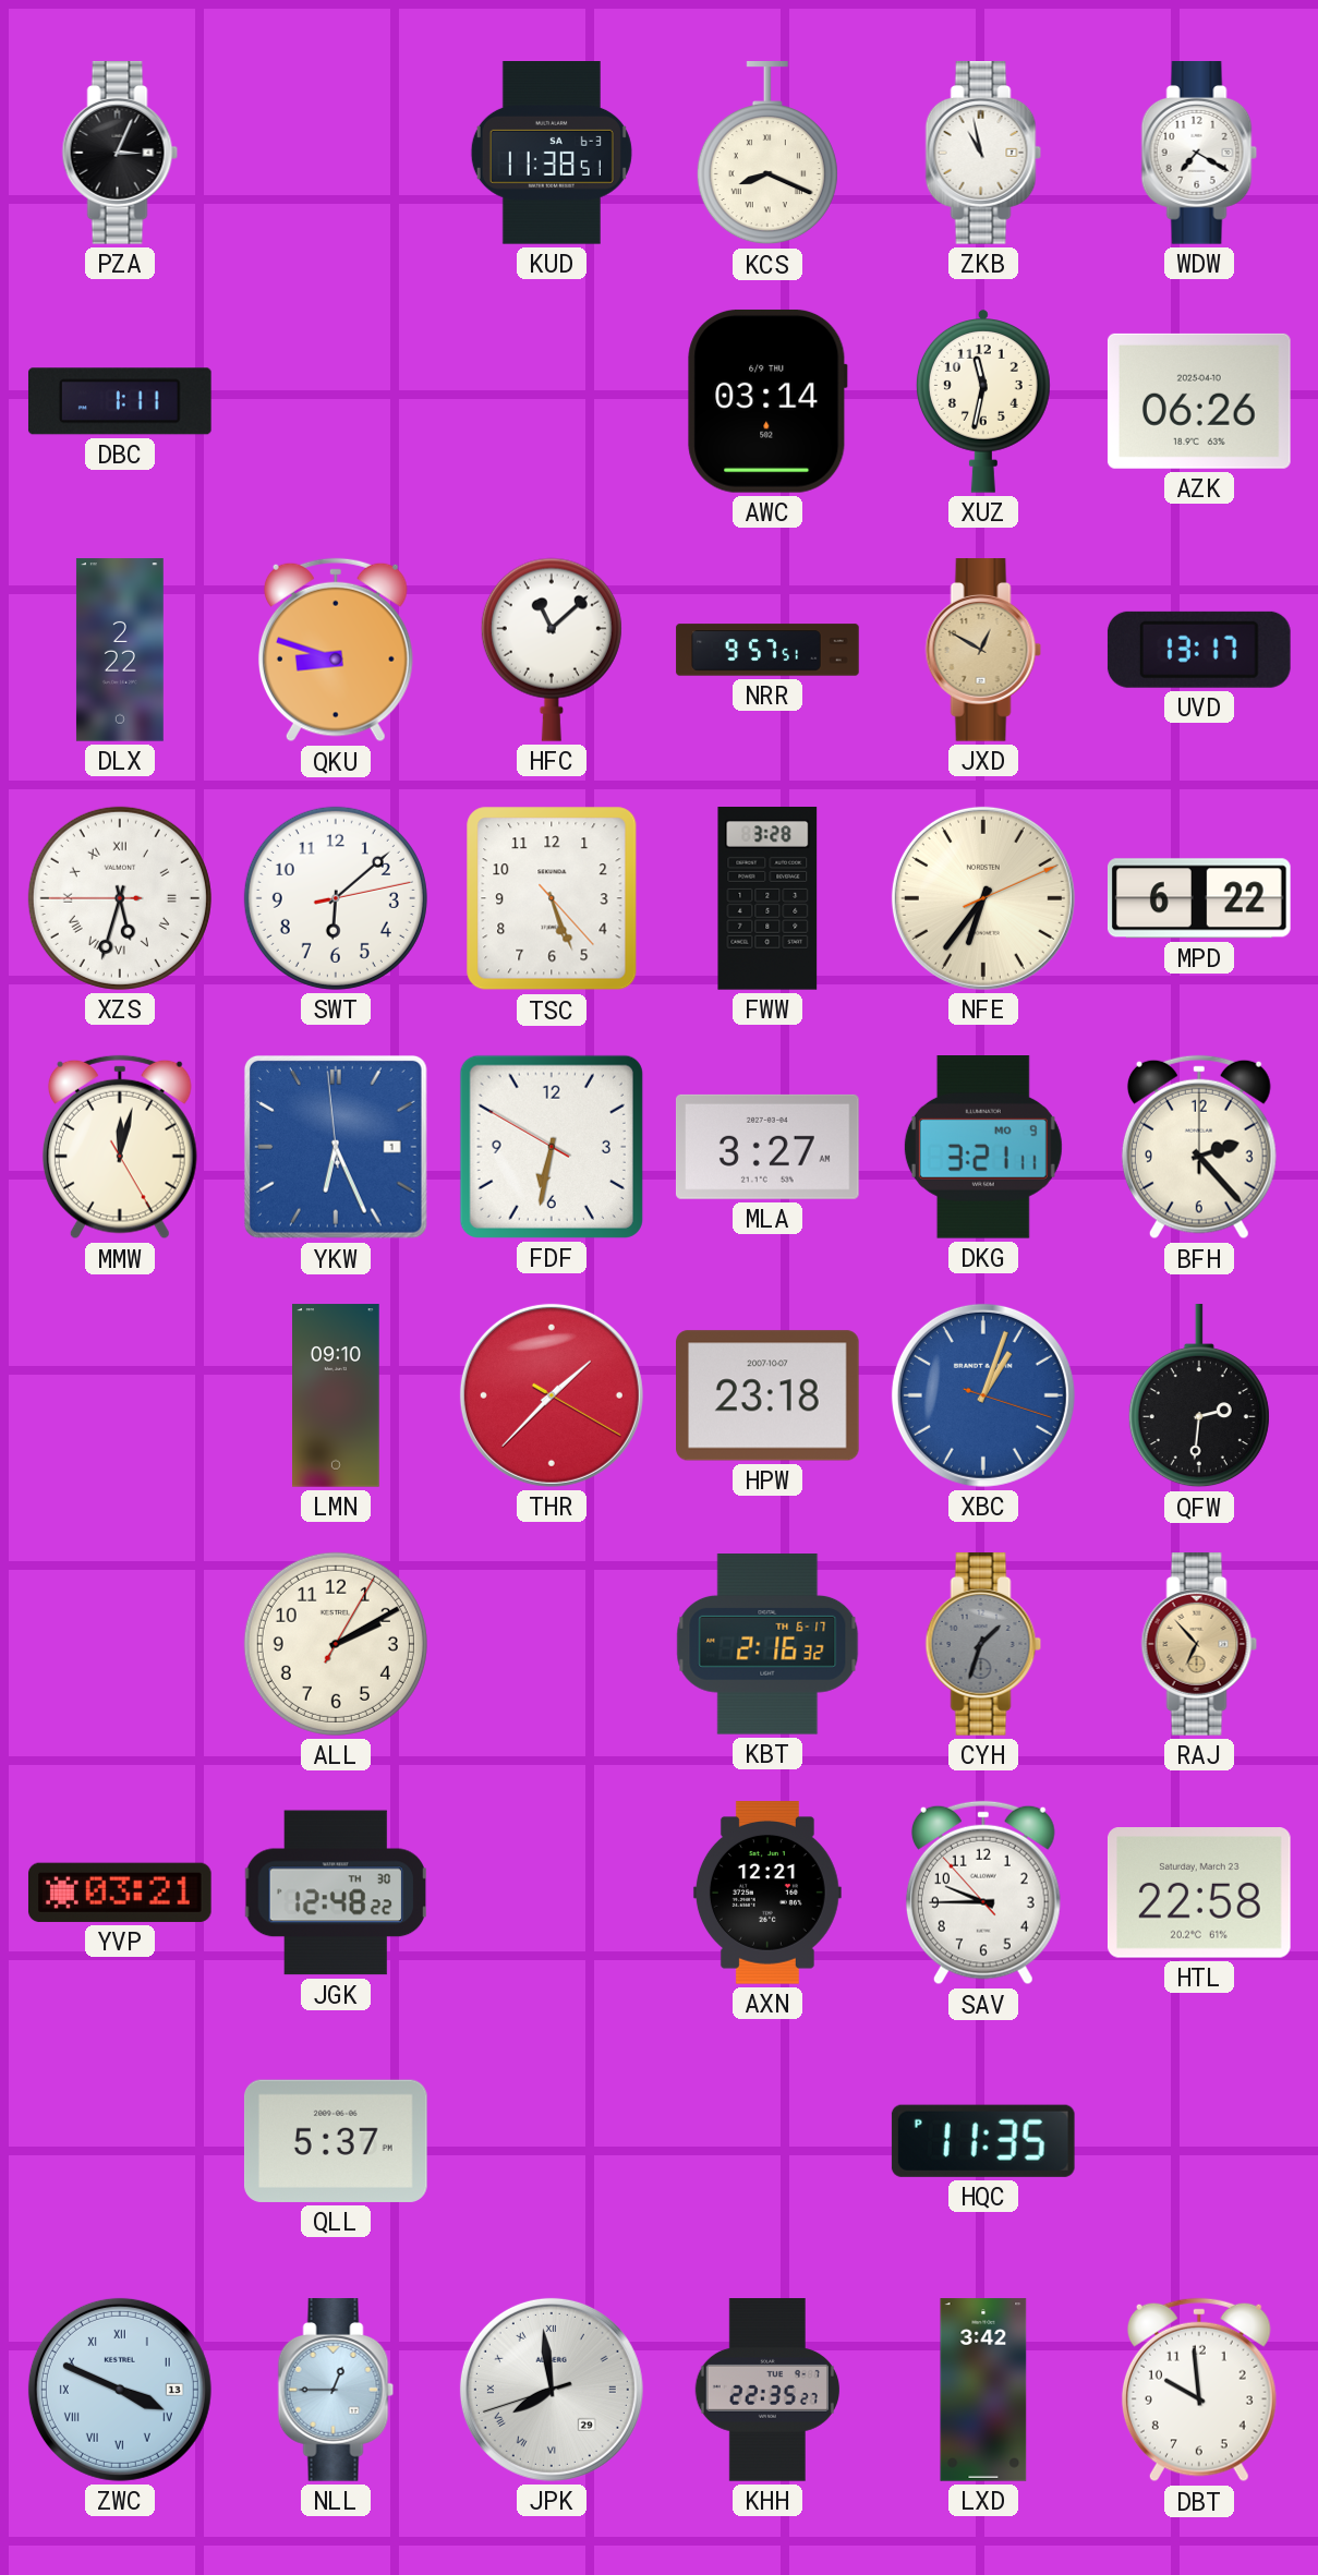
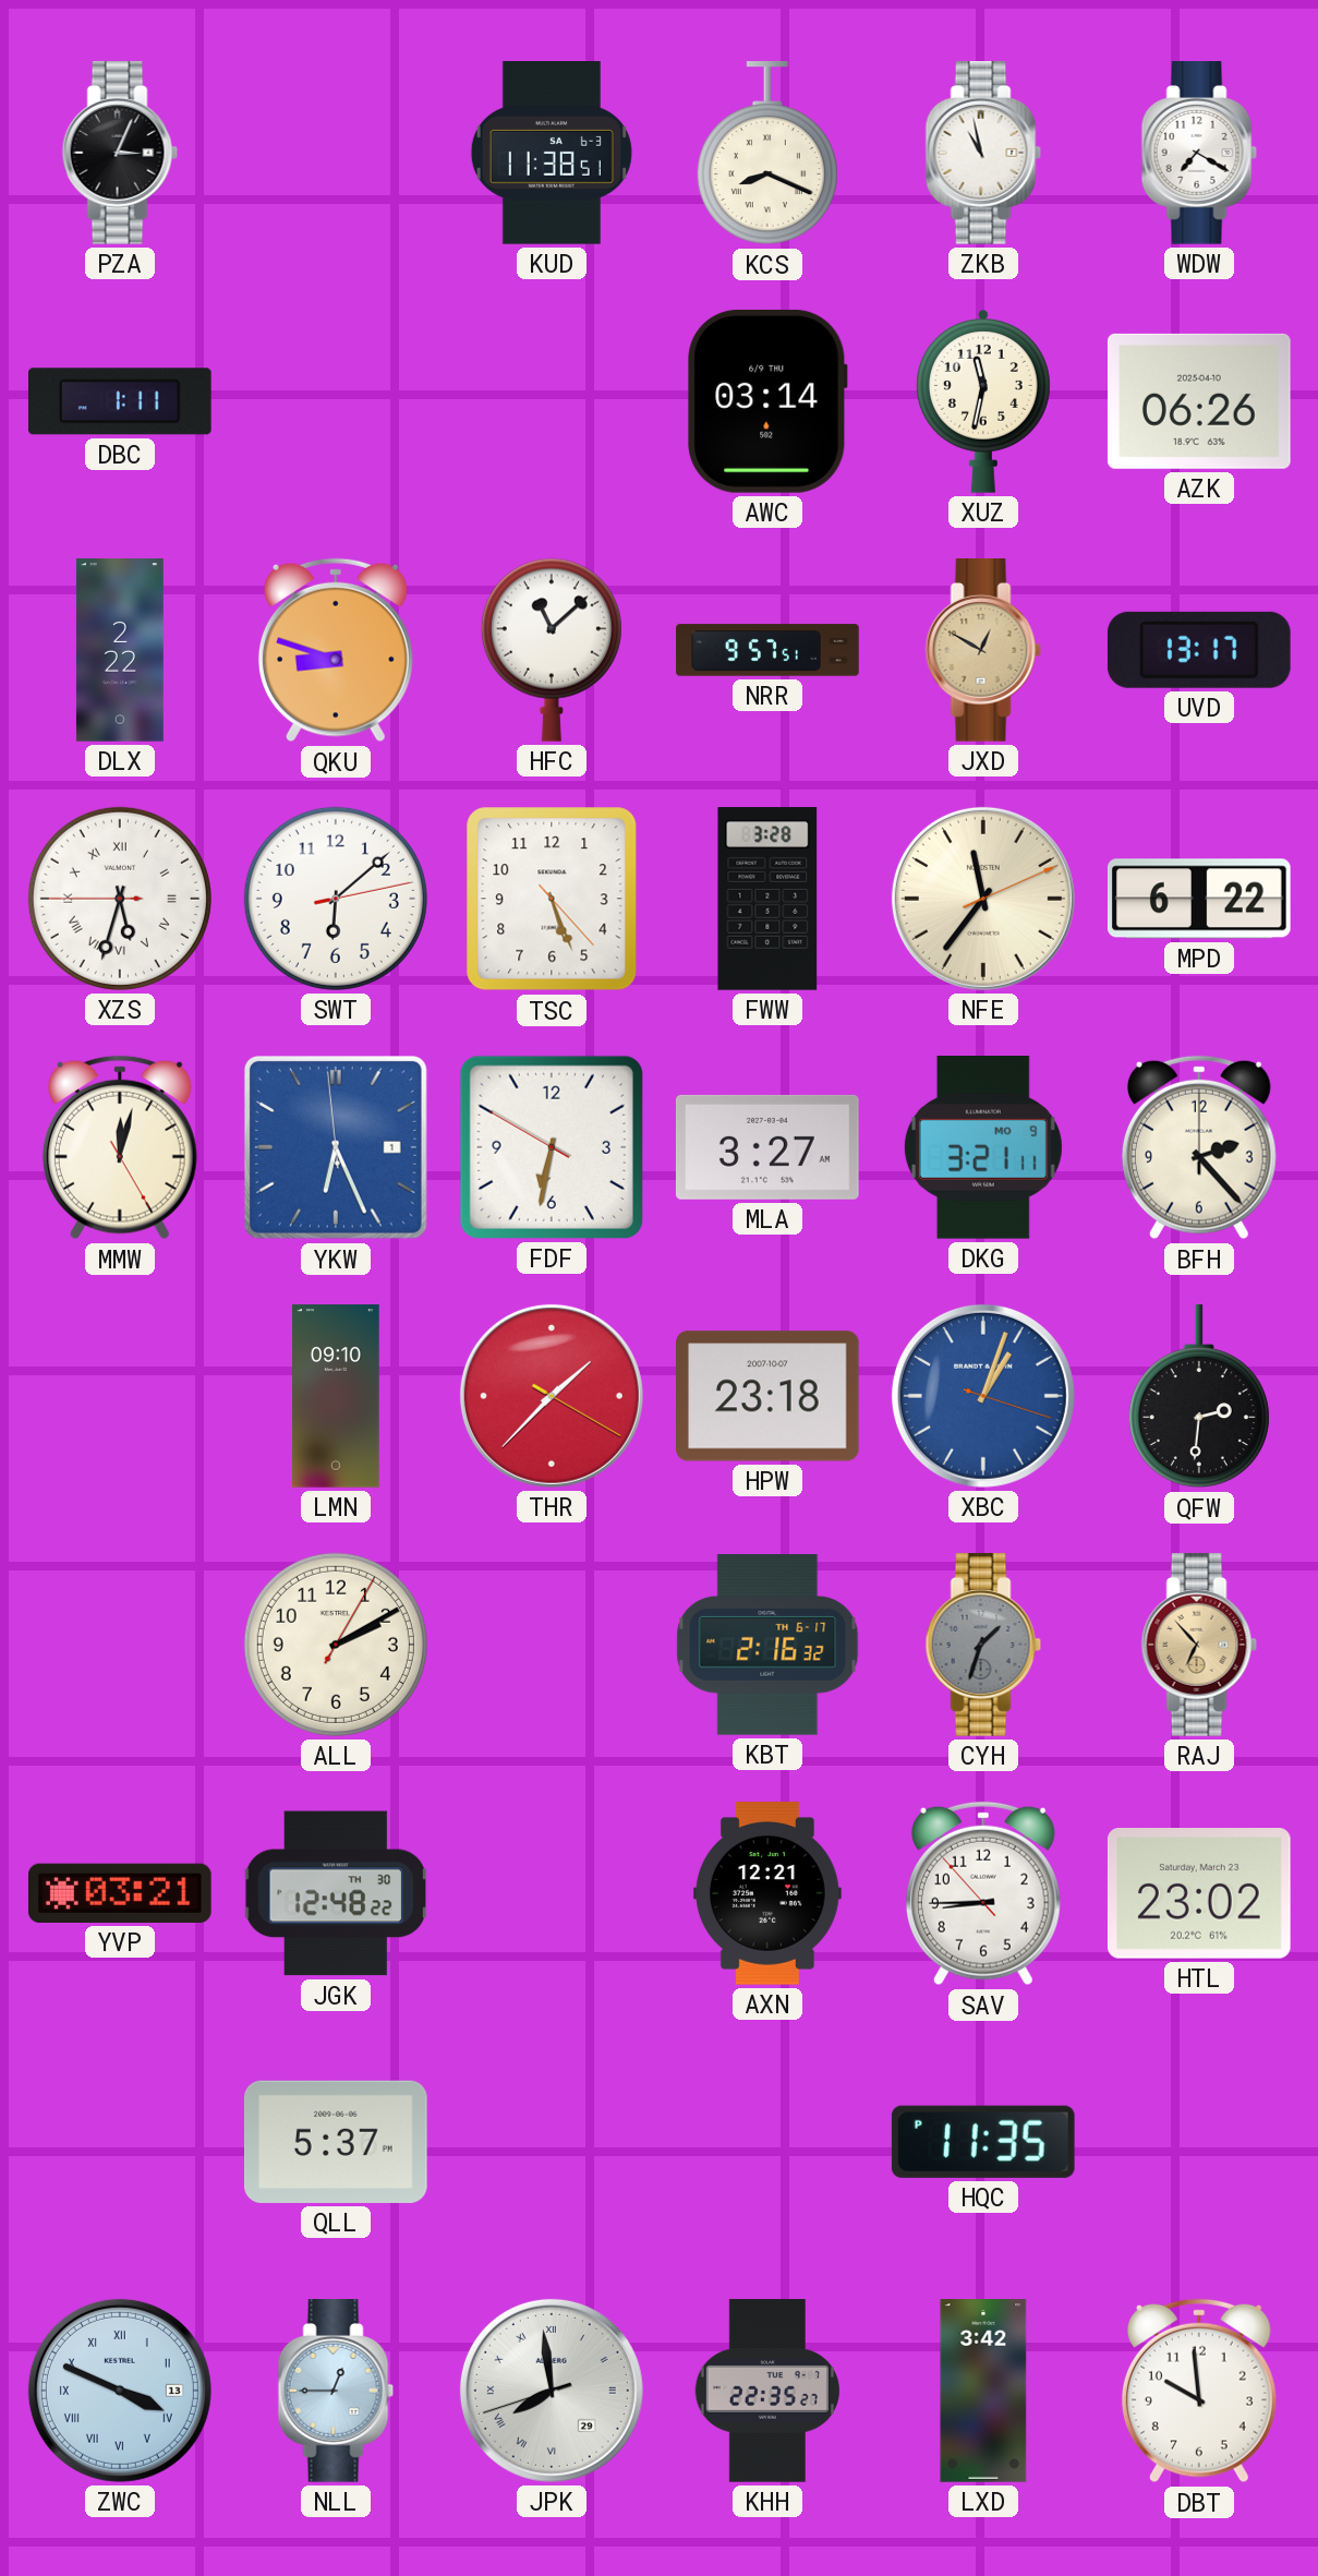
NFE: 6:36 -> 11:36 (983, 899)
SAV: 9:44 -> 8:44 (983, 1893)
HTL: 22:58 -> 23:02 (1199, 1894)
